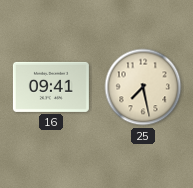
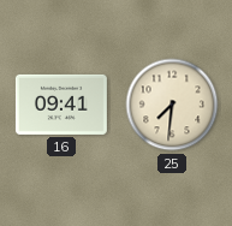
25: 7:28 -> 7:31 (172, 105)
